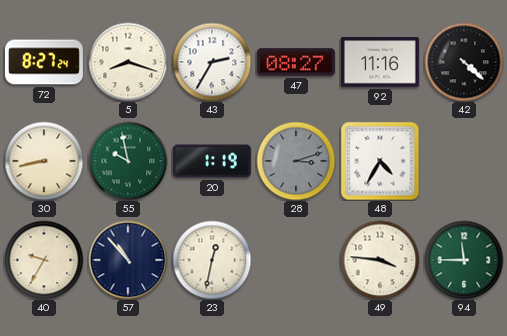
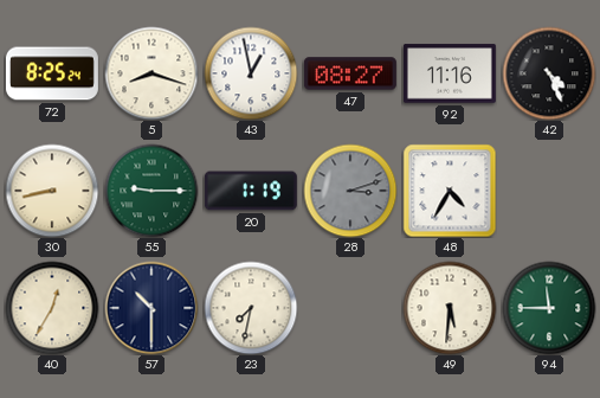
72: 8:27 -> 8:25 (52, 73)
43: 2:35 -> 12:58 (251, 73)
42: 4:22 -> 4:26 (549, 73)
55: 9:58 -> 9:15 (151, 191)
40: 9:35 -> 12:35 (52, 308)
57: 10:53 -> 10:30 (151, 308)
23: 12:32 -> 7:32 (251, 308)
49: 3:46 -> 5:31 (450, 308)
